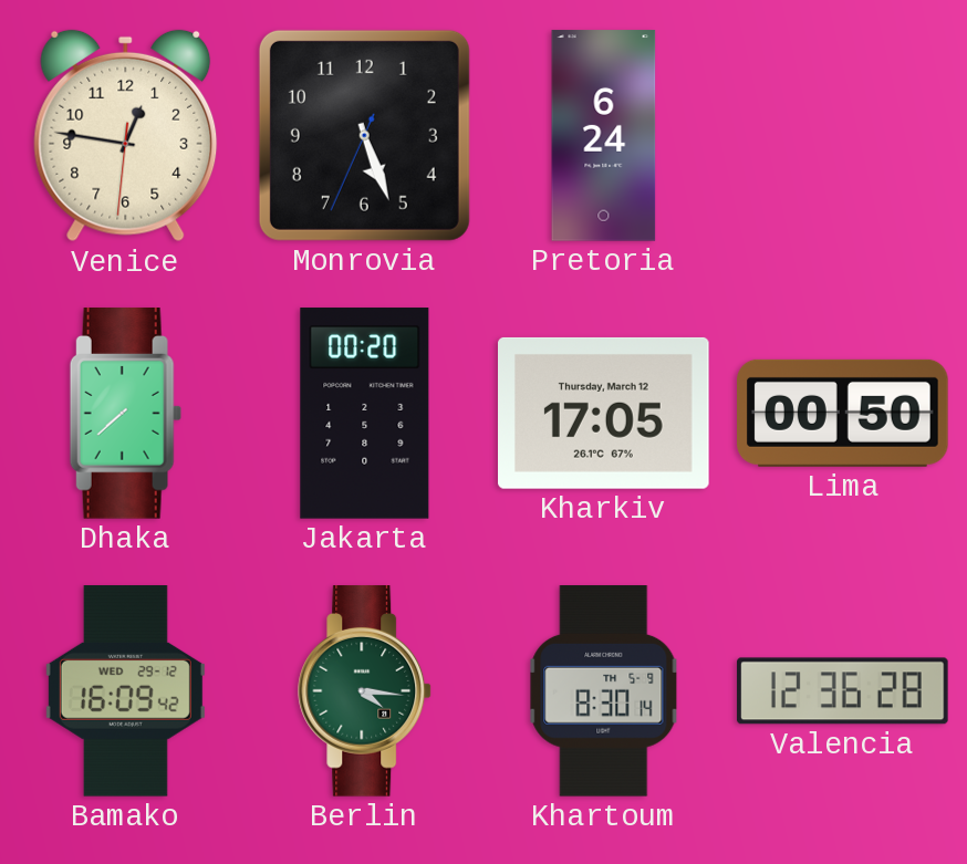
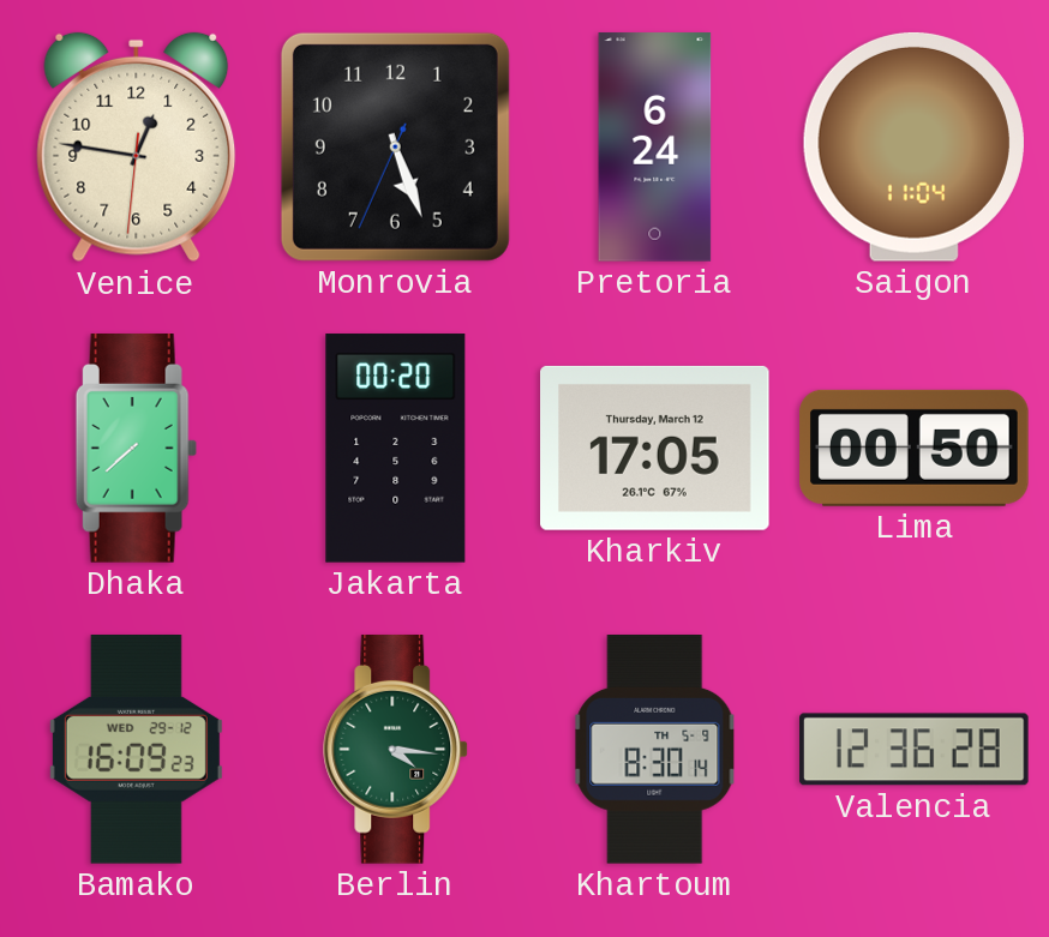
Saigon: none -> 11:04 (913, 146)
Bamako: 16:09:42 -> 16:09:23 (136, 750)
